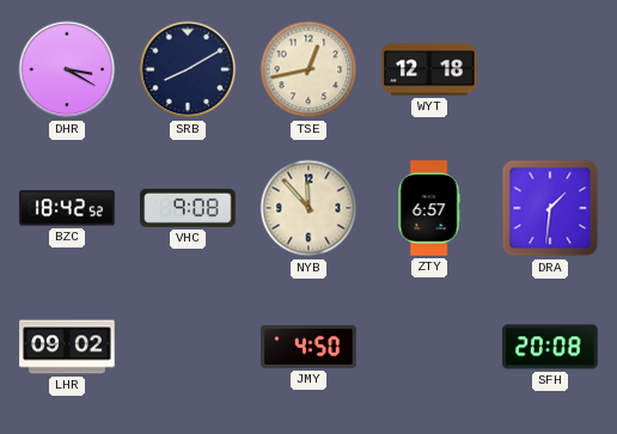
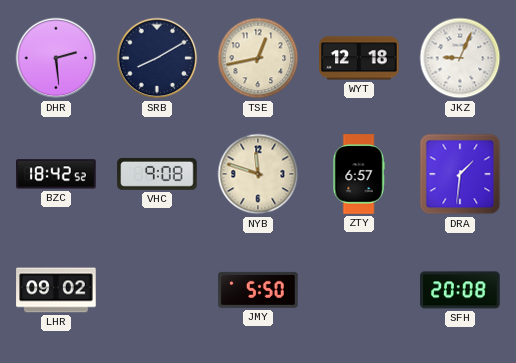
DHR: 3:20 -> 2:29 (56, 58)
JKZ: none -> 9:04 (460, 58)
NYB: 11:53 -> 11:48 (258, 174)
JMY: 4:50 -> 5:50 (258, 290)
